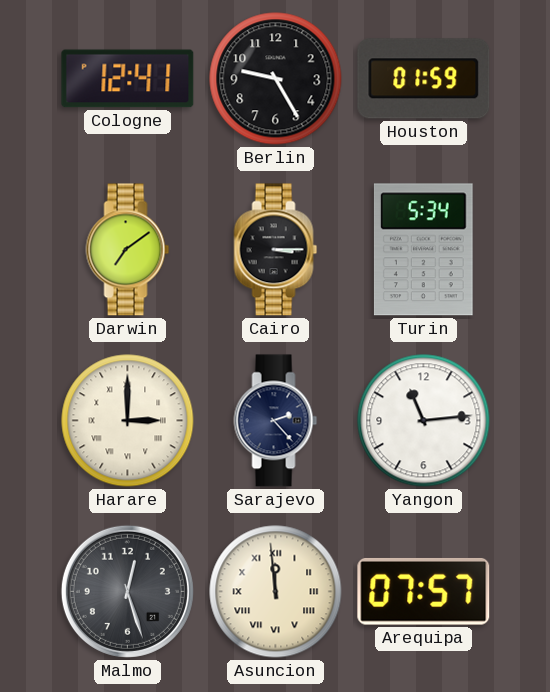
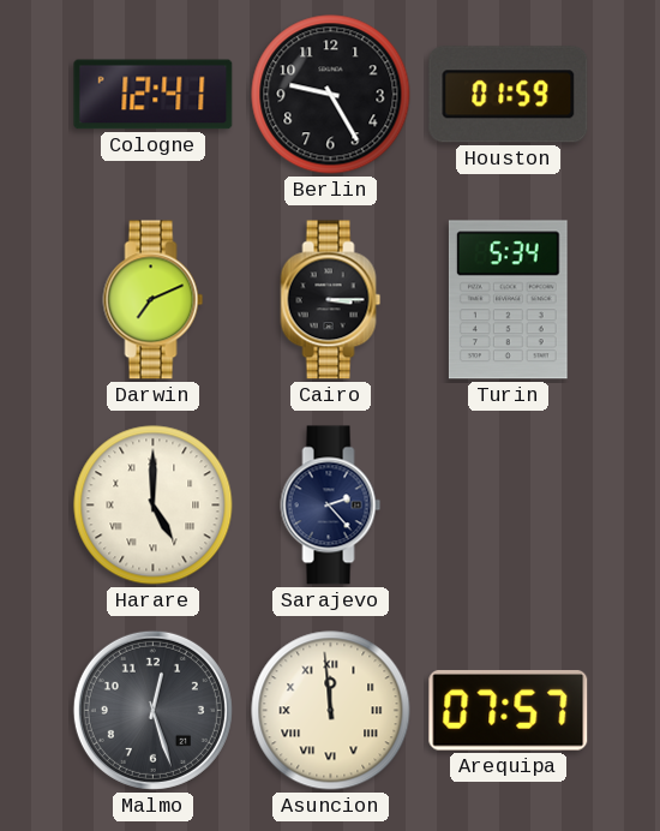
Darwin: 7:09 -> 7:11 (154, 300)
Harare: 3:00 -> 5:00 (154, 506)
Yangon: 11:14 -> none (424, 421)
